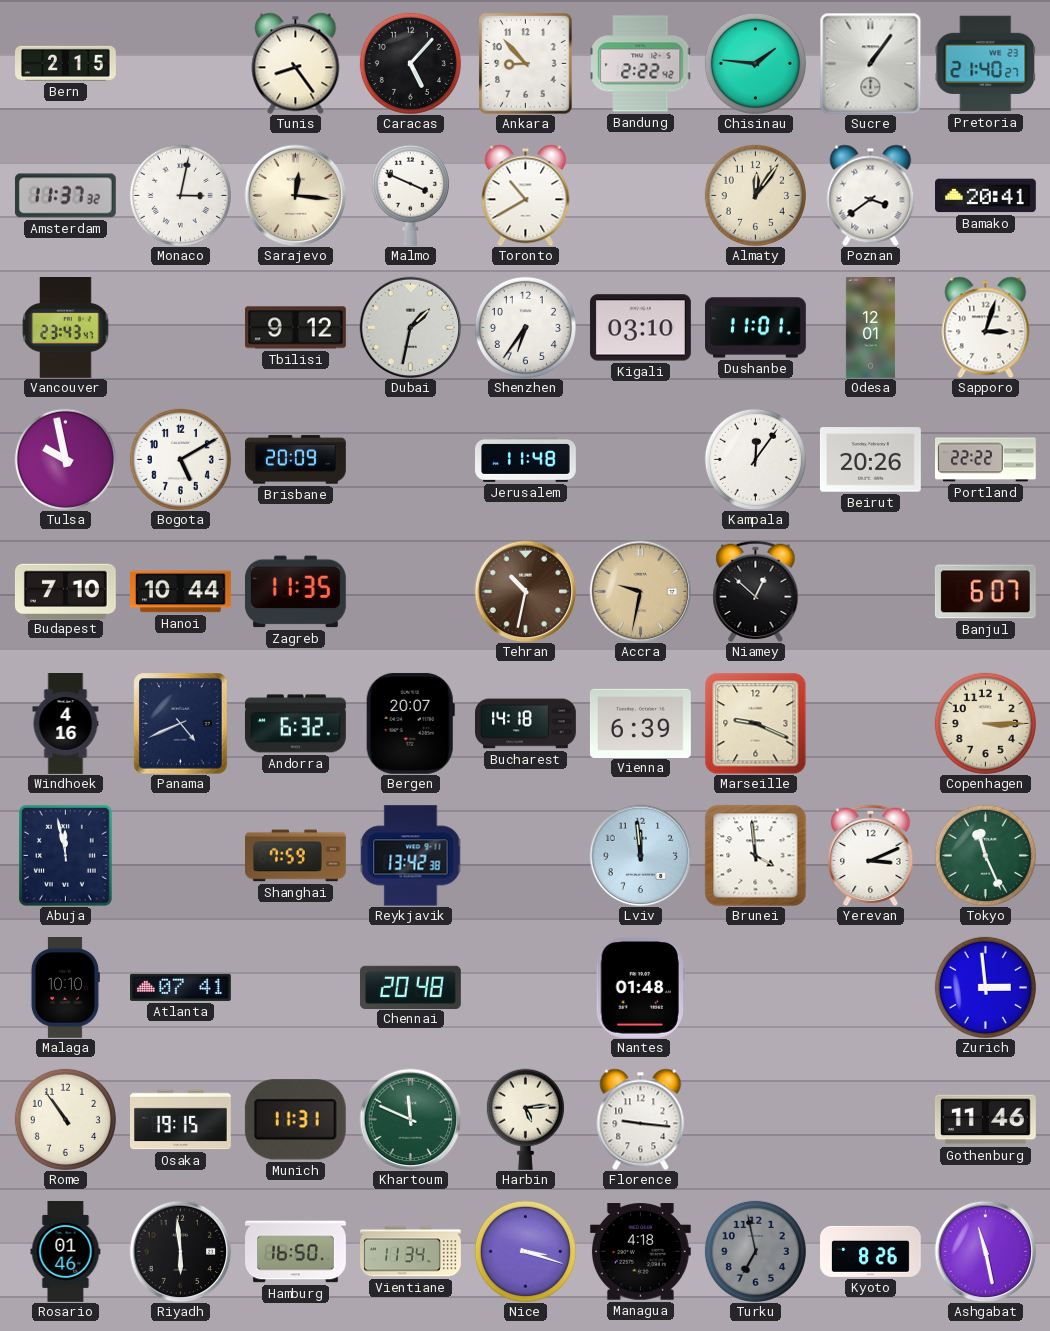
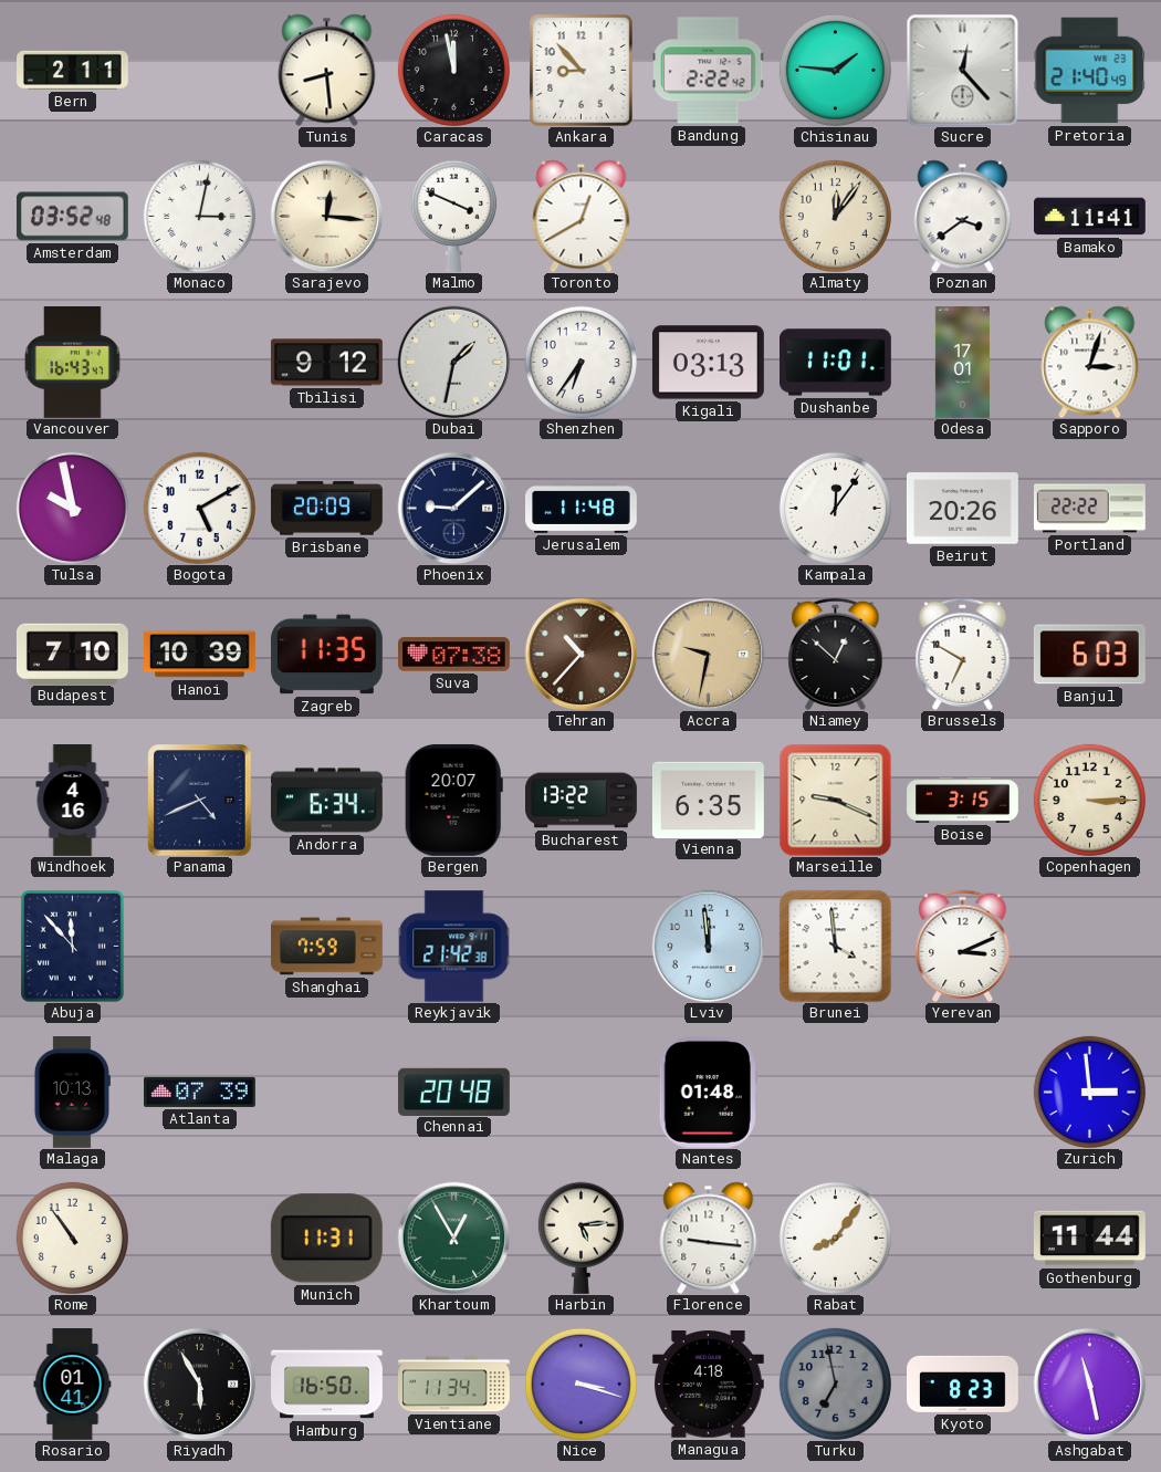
Bern: 2:15 -> 2:11 (73, 70)
Tunis: 8:24 -> 8:29 (327, 70)
Caracas: 5:07 -> 11:58 (453, 70)
Sucre: 1:06 -> 12:23 (962, 70)
Pretoria: 21:40:27 -> 21:40:49 (1089, 71)
Amsterdam: 11:37 -> 03:52 (72, 217)
Toronto: 10:40 -> 12:40 (582, 216)
Bamako: 20:41 -> 11:41 (1090, 217)
Vancouver: 23:43 -> 16:43 (73, 363)
Kigali: 03:10 -> 03:13 (708, 363)
Odesa: 12:01 -> 17:01 (962, 363)
Phoenix: none -> 9:08 (453, 508)
Hanoi: 10:44 -> 10:39 (200, 655)
Suva: none -> 07:38 (454, 655)
Tehran: 10:32 -> 10:37 (580, 654)
Brussels: none -> 6:50 (963, 654)
Banjul: 6:07 -> 6:03 (1089, 655)
Andorra: 6:32 -> 6:34 (326, 801)
Bucharest: 14:18 -> 13:22 (582, 801)
Vienna: 6:39 -> 6:35 (708, 800)
Boise: none -> 3:15 (963, 800)
Abuja: 11:58 -> 11:53 (73, 947)
Reykjavik: 13:42 -> 21:42 (453, 947)
Tokyo: 11:26 -> none (985, 855)
Malaga: 10:10 -> 10:13 (72, 1093)
Atlanta: 07:41 -> 07:39 (200, 1092)
Osaka: 19:15 -> none (181, 1120)
Khartoum: 11:49 -> 12:55 (453, 1238)
Rabat: none -> 8:06 (835, 1238)
Gothenburg: 11:46 -> 11:44 (1090, 1239)
Rosario: 01:46 -> 01:41 (73, 1385)
Riyadh: 5:59 -> 5:55 (199, 1384)
Kyoto: 8:26 -> 8:23 (963, 1384)
